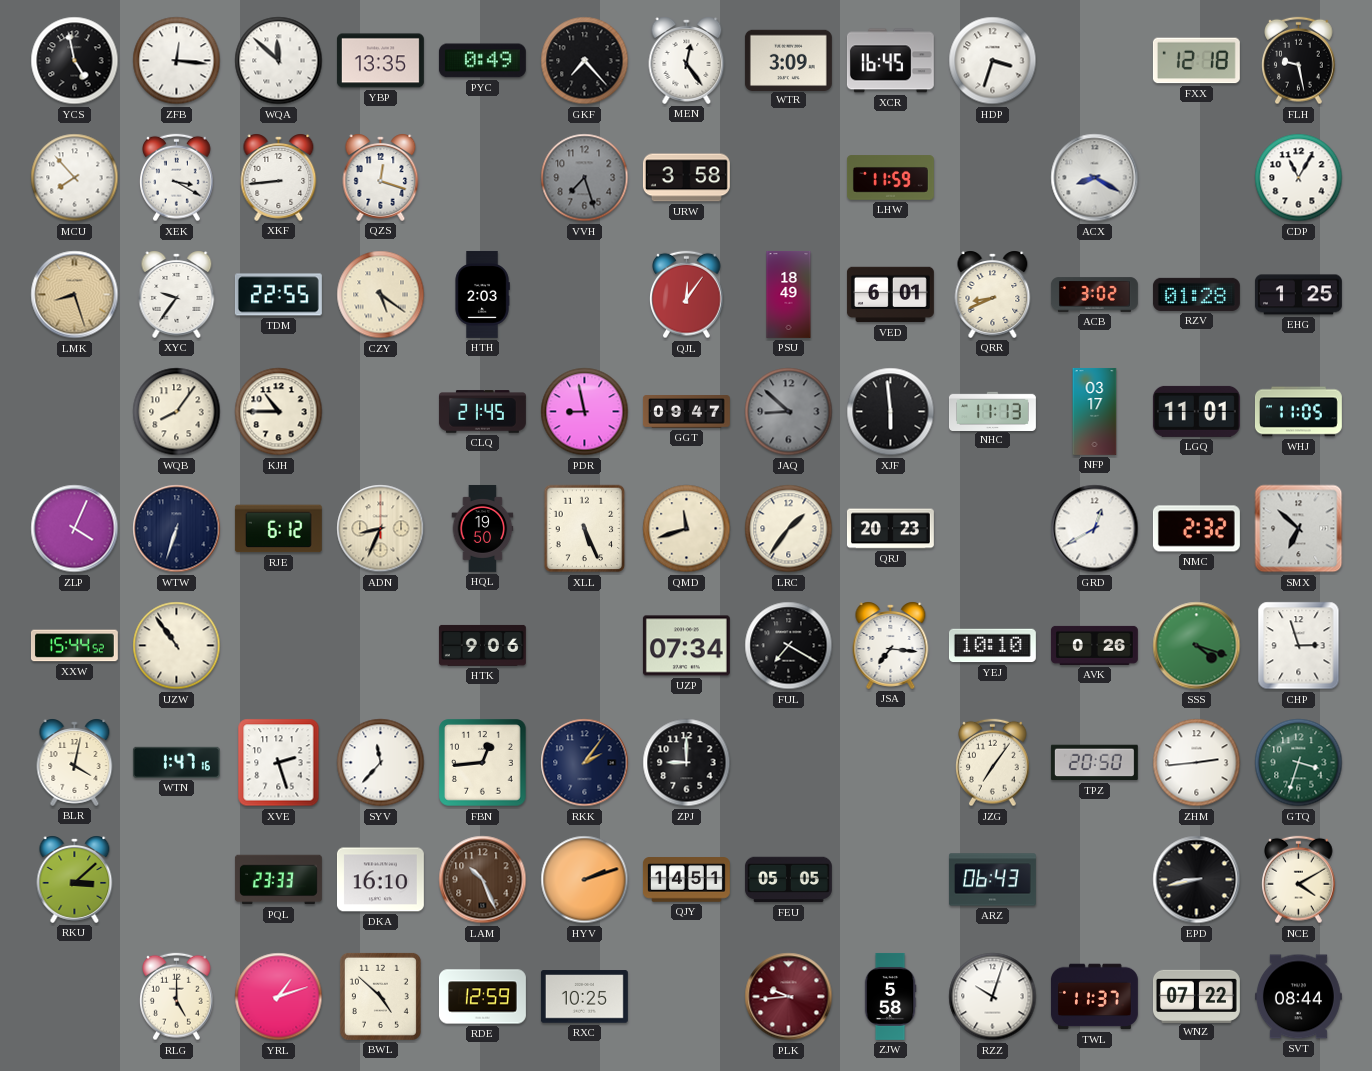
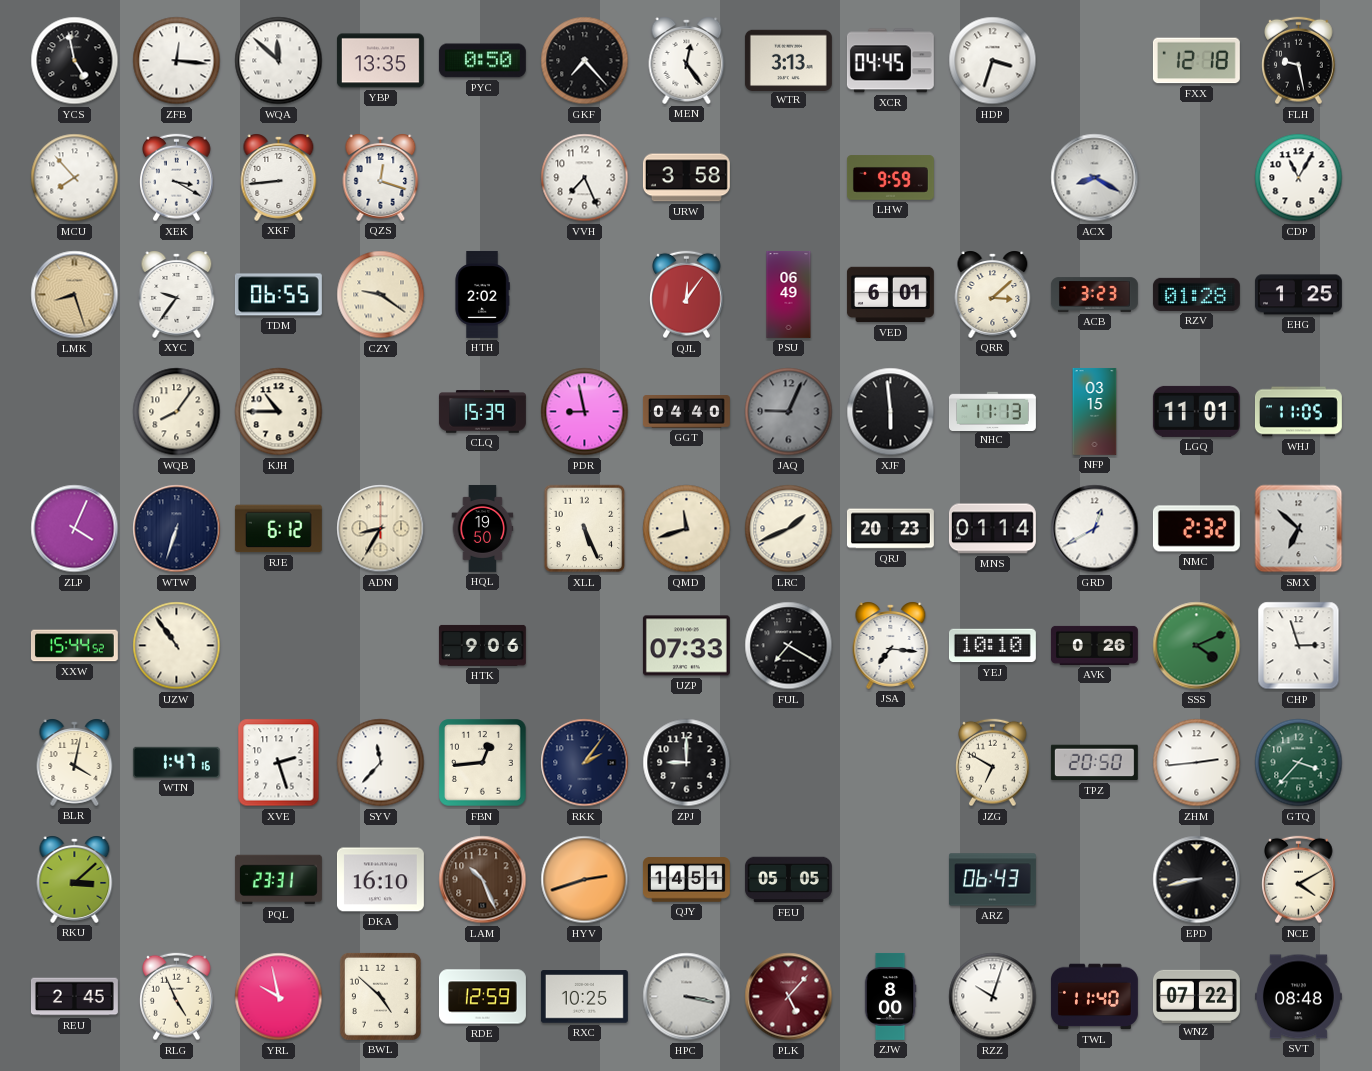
PYC: 0:49 -> 0:50 (482, 61)
WTR: 3:09 -> 3:13 (788, 60)
XCR: 16:45 -> 04:45 (890, 61)
VVH: 7:27 -> 7:26 (585, 178)
VVH dial: grey -> white (585, 178)
LHW: 11:59 -> 9:59 (890, 178)
TDM: 22:55 -> 06:55 (278, 295)
CZY: 5:21 -> 9:21 (381, 295)
HTH: 2:03 -> 2:02 (482, 294)
PSU: 18:49 -> 06:49 (789, 295)
QRR: 8:41 -> 3:08 (993, 294)
ACB: 3:02 -> 3:23 (1094, 295)
CLQ: 21:45 -> 15:39 (482, 412)
GGT: 09:47 -> 04:40 (686, 412)
JAQ: 8:52 -> 9:04 (789, 412)
NFP: 03:17 -> 03:15 (1095, 412)
ADN: 8:34 -> 8:35 (381, 529)
LRC: 1:36 -> 1:41 (789, 529)
MNS: none -> 01:14 (992, 529)
UZP: 07:34 -> 07:33 (686, 646)
SSS: 4:18 -> 4:11 (1197, 646)
JZG: 7:06 -> 6:50 (993, 763)
GTQ: 3:33 -> 3:37 (1299, 763)
PQL: 23:33 -> 23:31 (278, 880)
HYV: 2:12 -> 2:42 (585, 880)
REU: none -> 2:45 (74, 997)
RLG: 5:00 -> 4:56 (177, 997)
YRL: 1:12 -> 9:58 (279, 997)
HPC: none -> 3:17 (687, 997)
PLK: 9:44 -> 5:07 (789, 997)
ZJW: 5:58 -> 8:00 (890, 996)
TWL: 11:37 -> 11:40 (1094, 997)
SVT: 08:44 -> 08:48 (1298, 997)
